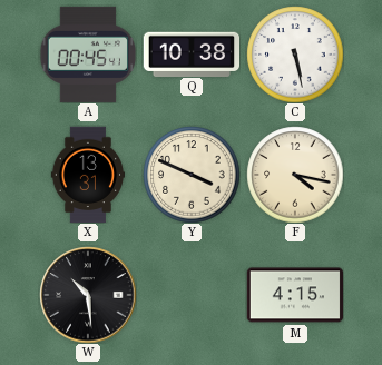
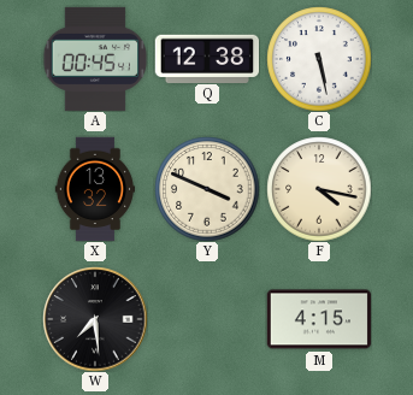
Q: 10:38 -> 12:38 (207, 58)
X: 13:31 -> 13:32 (94, 189)
W: 10:29 -> 7:29 (95, 319)
